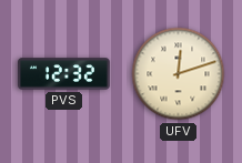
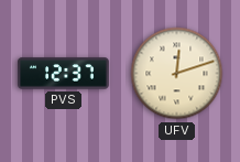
PVS: 12:32 -> 12:37 (64, 74)
